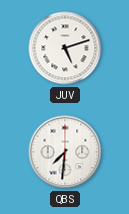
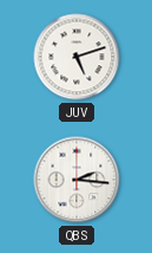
QBS: 7:31 -> 2:16 (77, 180)
